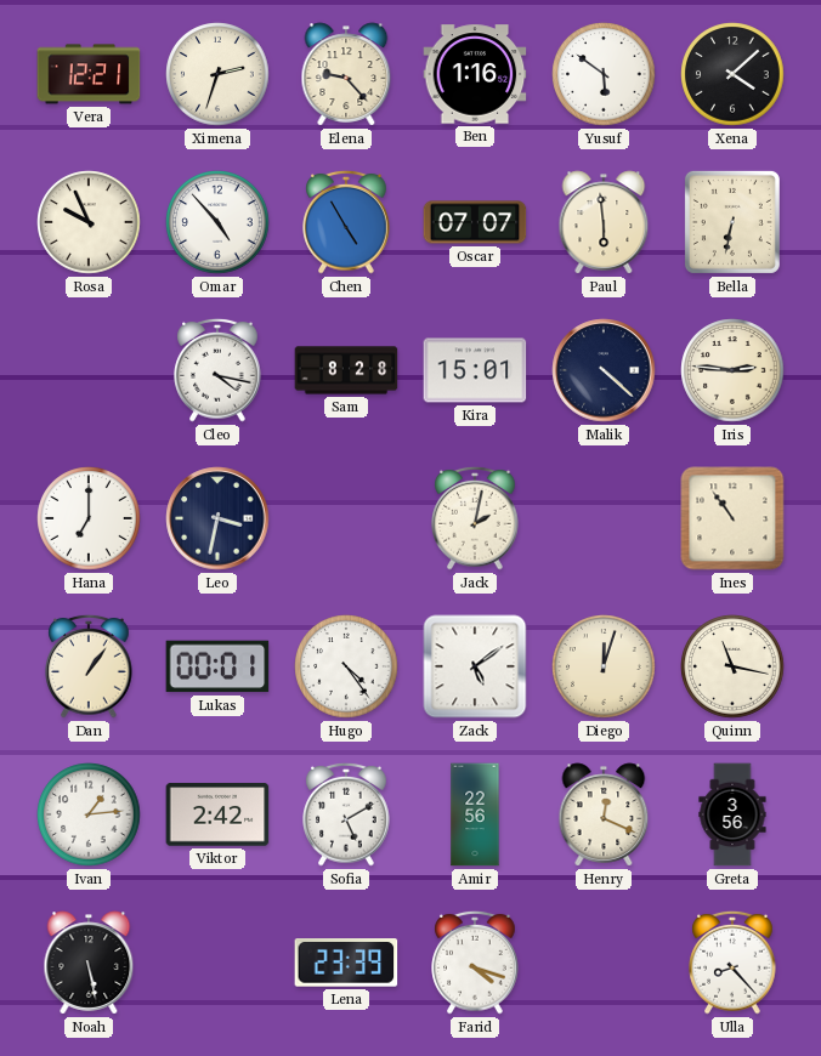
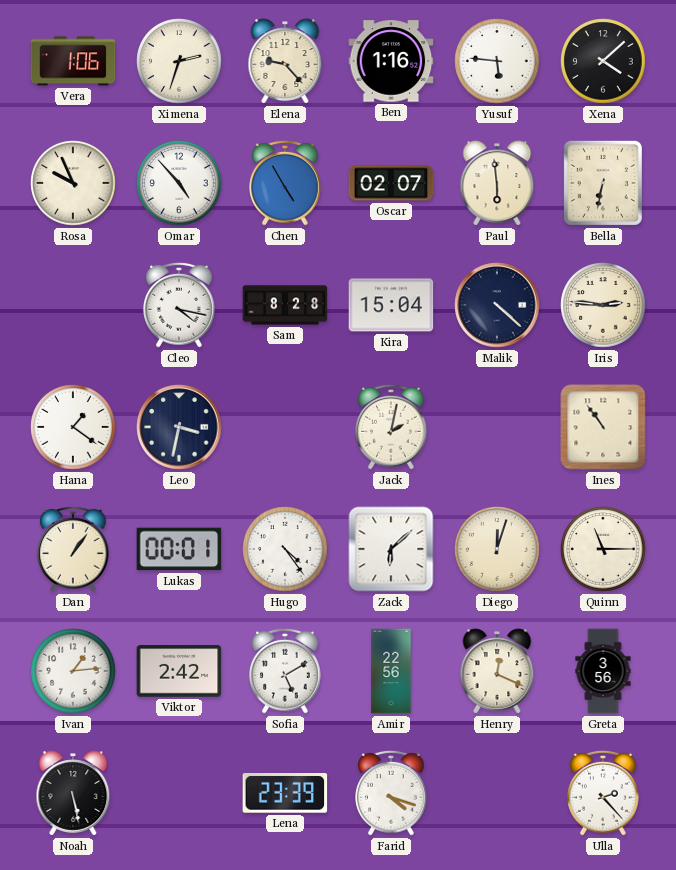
Vera: 12:21 -> 1:06 (73, 61)
Yusuf: 5:51 -> 5:46 (497, 61)
Oscar: 07:07 -> 02:07 (391, 183)
Kira: 15:01 -> 15:04 (391, 305)
Hana: 7:00 -> 1:21 (73, 427)
Zack: 5:09 -> 6:08 (391, 549)
Quinn: 11:17 -> 11:15 (603, 549)
Ulla: 8:23 -> 2:23 (603, 793)
